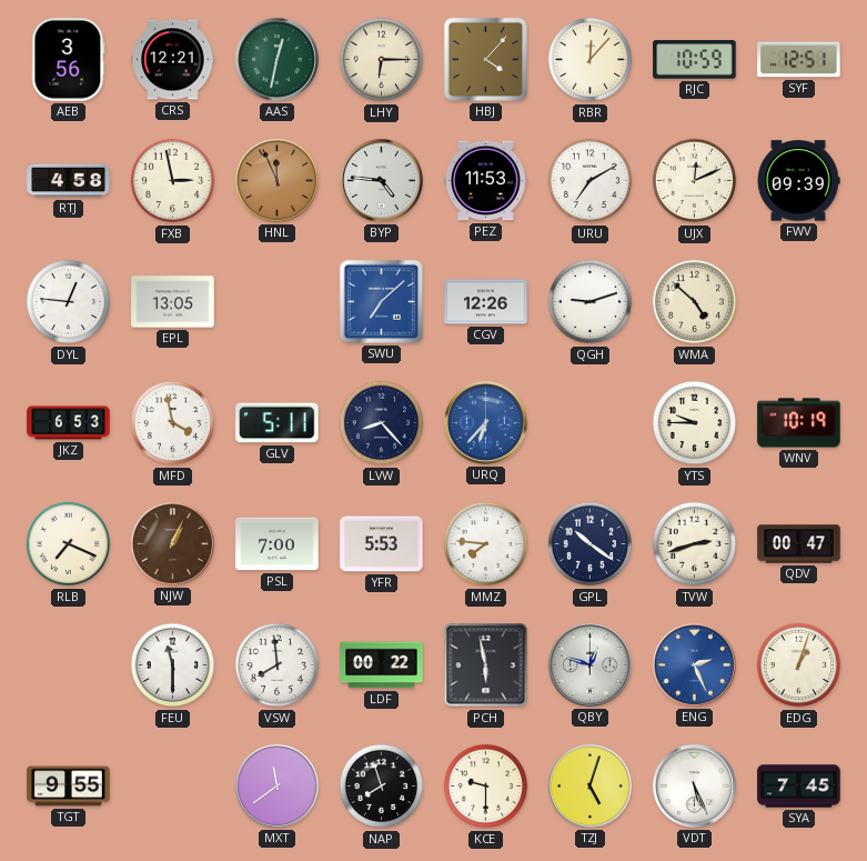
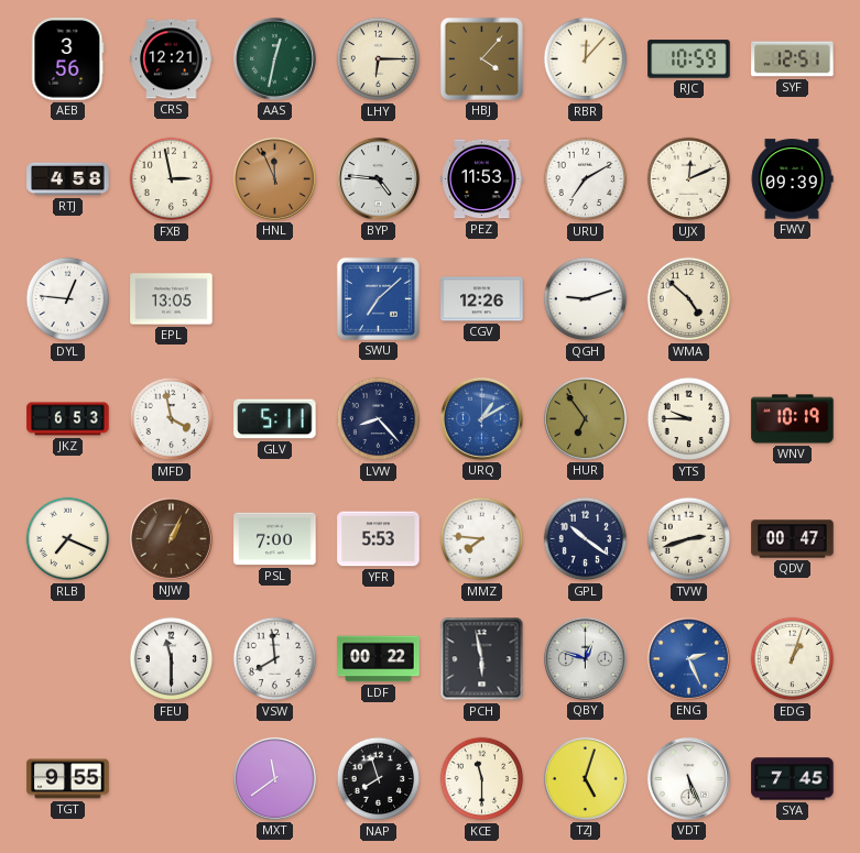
URQ: 6:37 -> 1:10 (481, 418)
HUR: none -> 6:54 (585, 418)
KCE: 9:30 -> 11:30 (482, 779)
